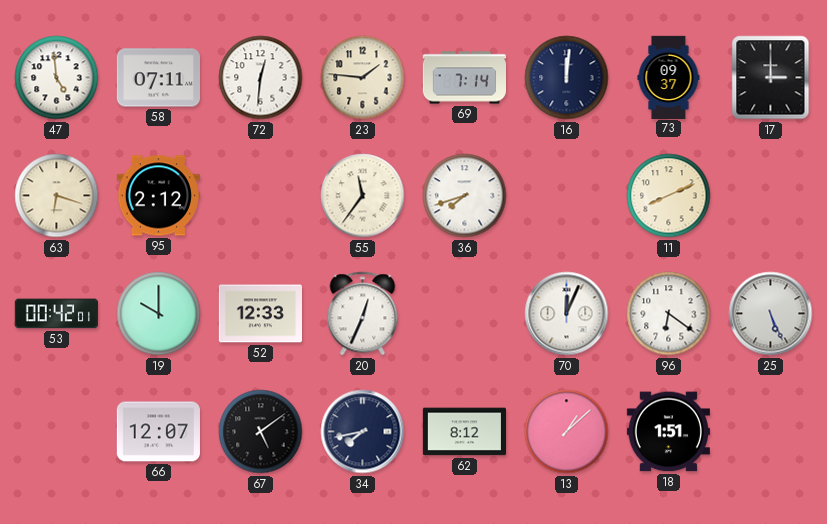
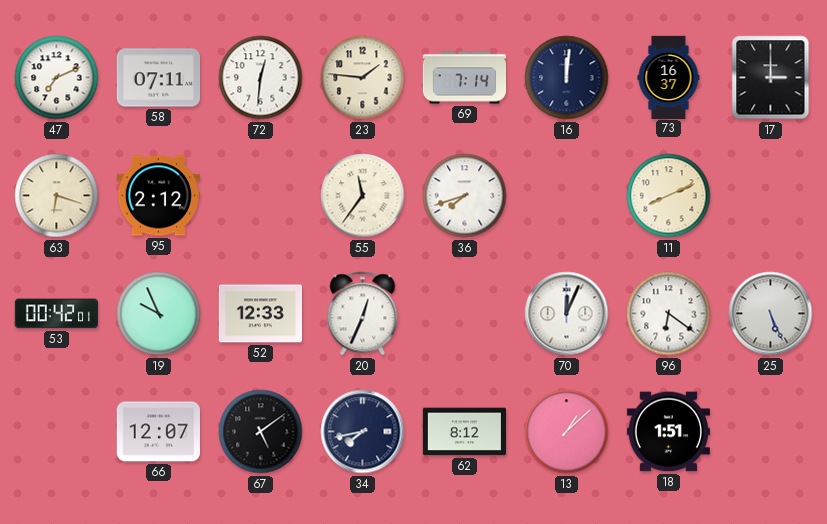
47: 4:59 -> 7:11 (57, 78)
73: 09:37 -> 16:37 (669, 77)
19: 10:00 -> 9:56 (159, 314)
